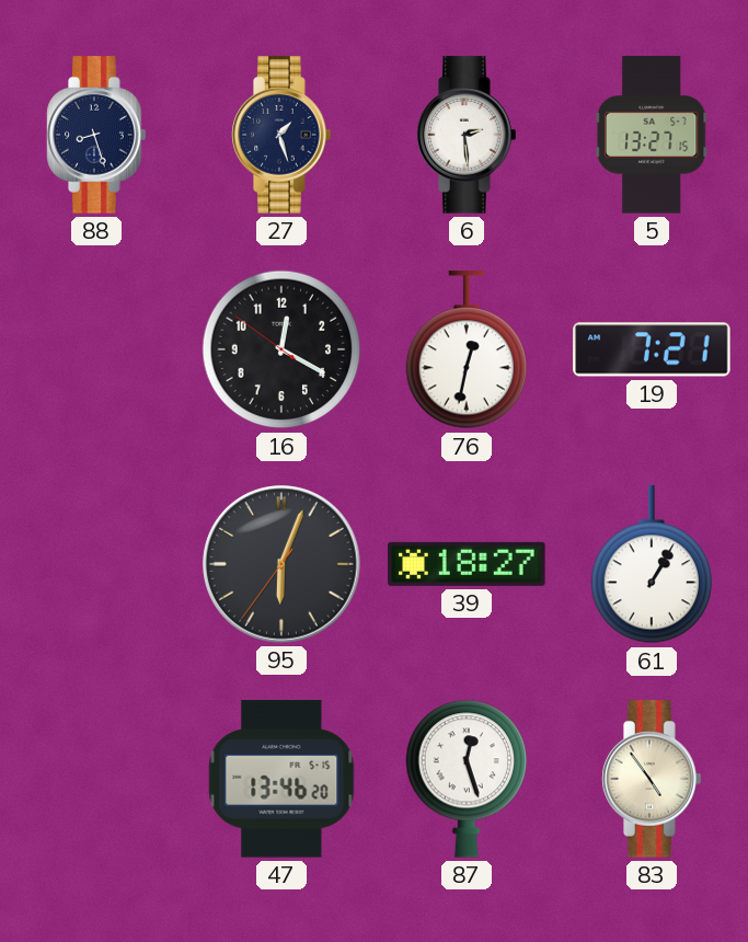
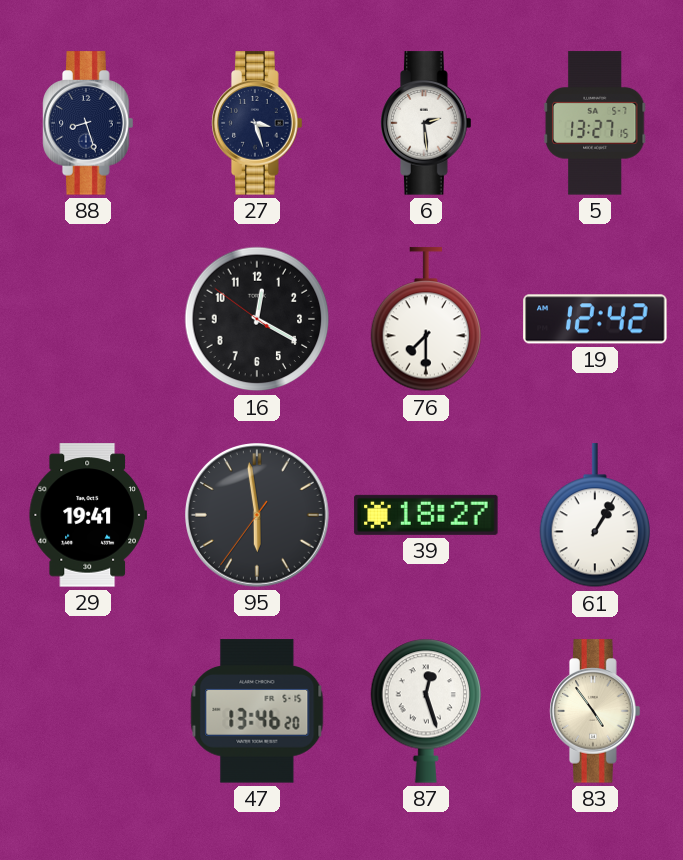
27: 1:27 -> 3:27 (257, 123)
76: 12:32 -> 7:30 (426, 320)
19: 7:21 -> 12:42 (595, 319)
29: none -> 19:41 (87, 515)
95: 6:03 -> 5:58 (258, 516)
